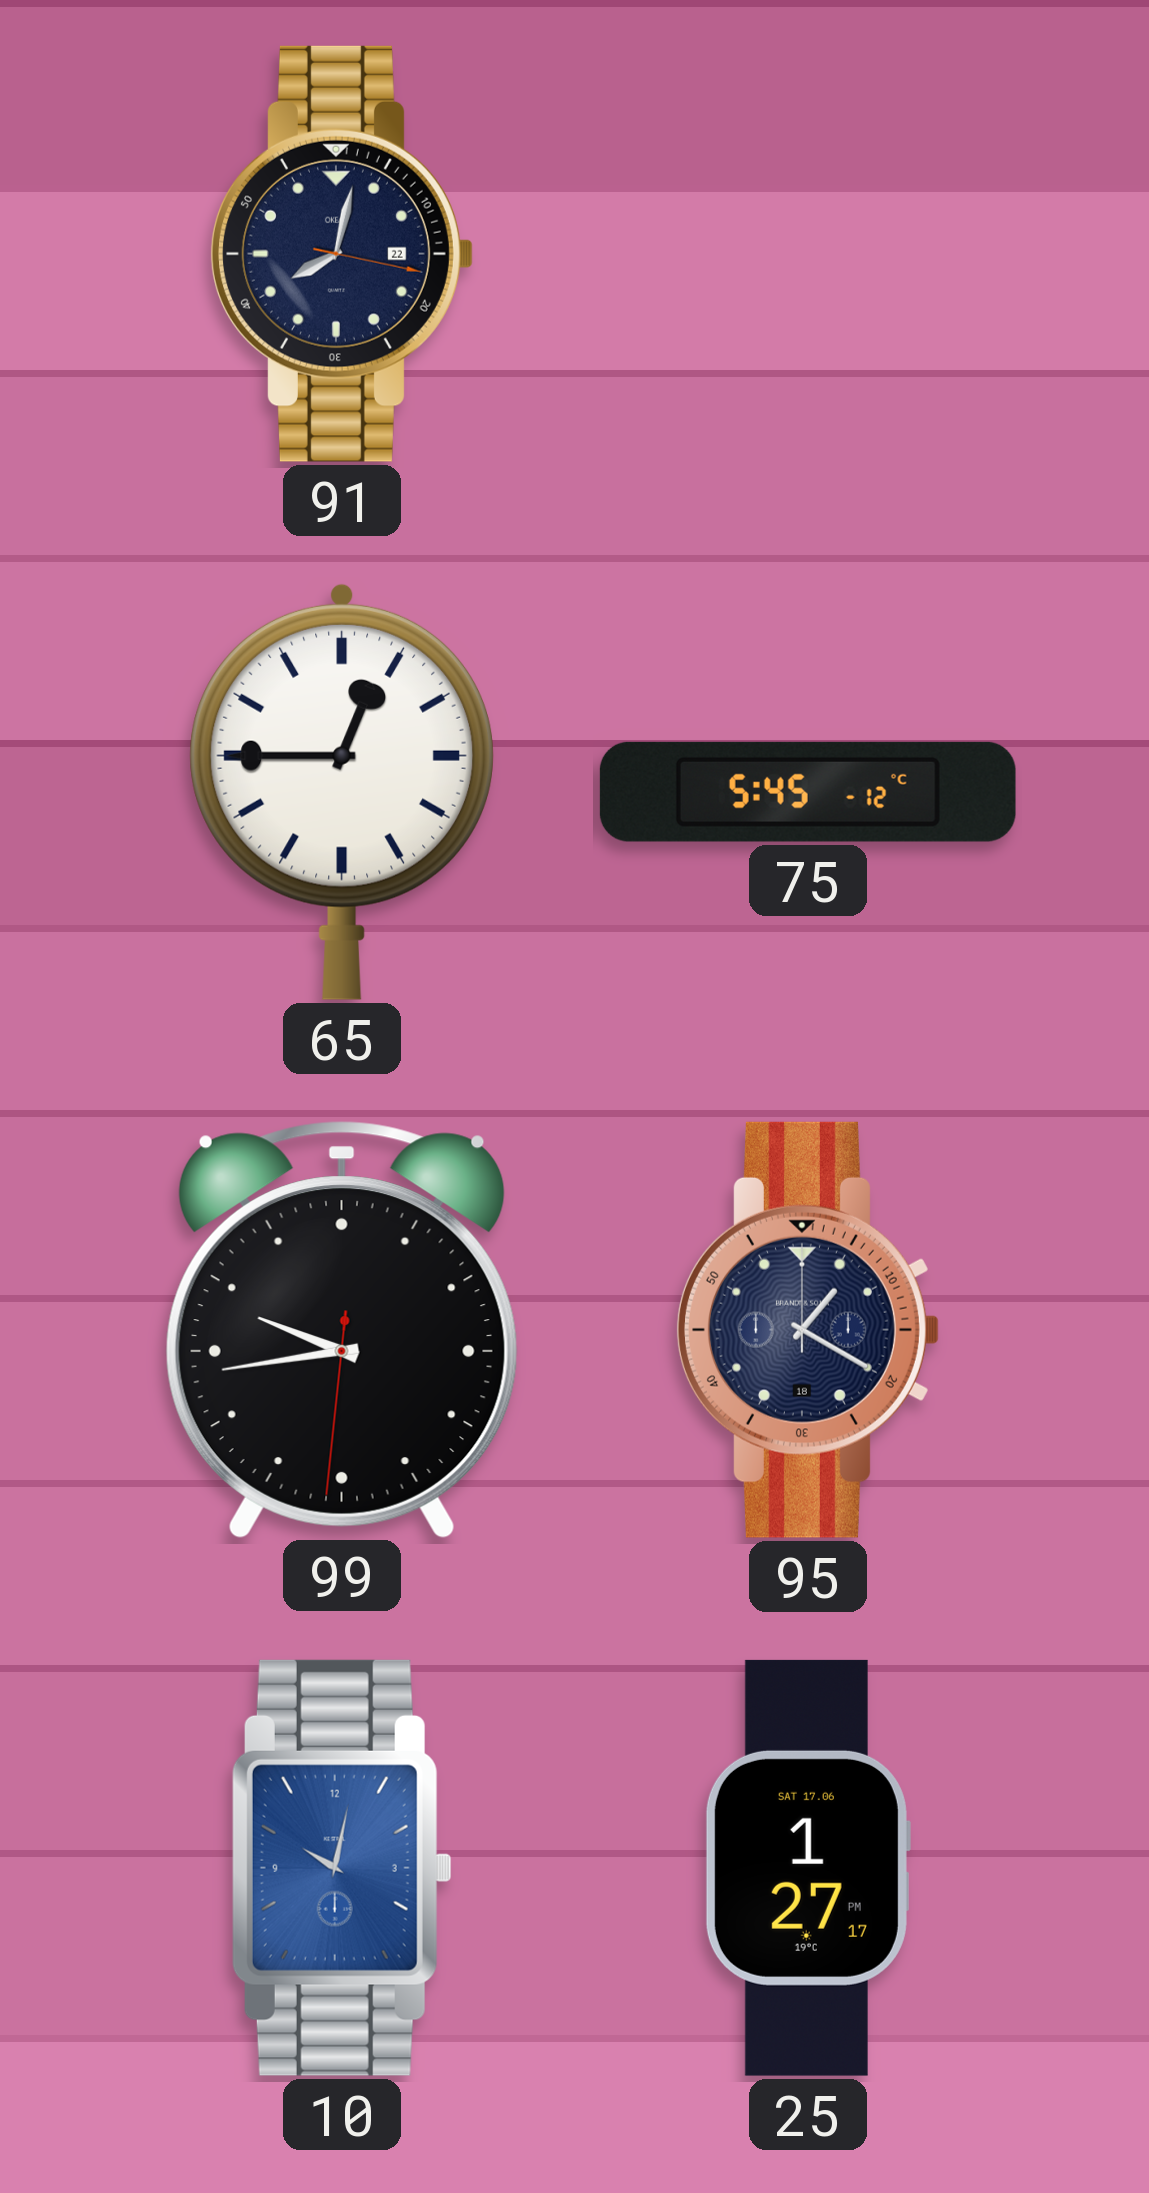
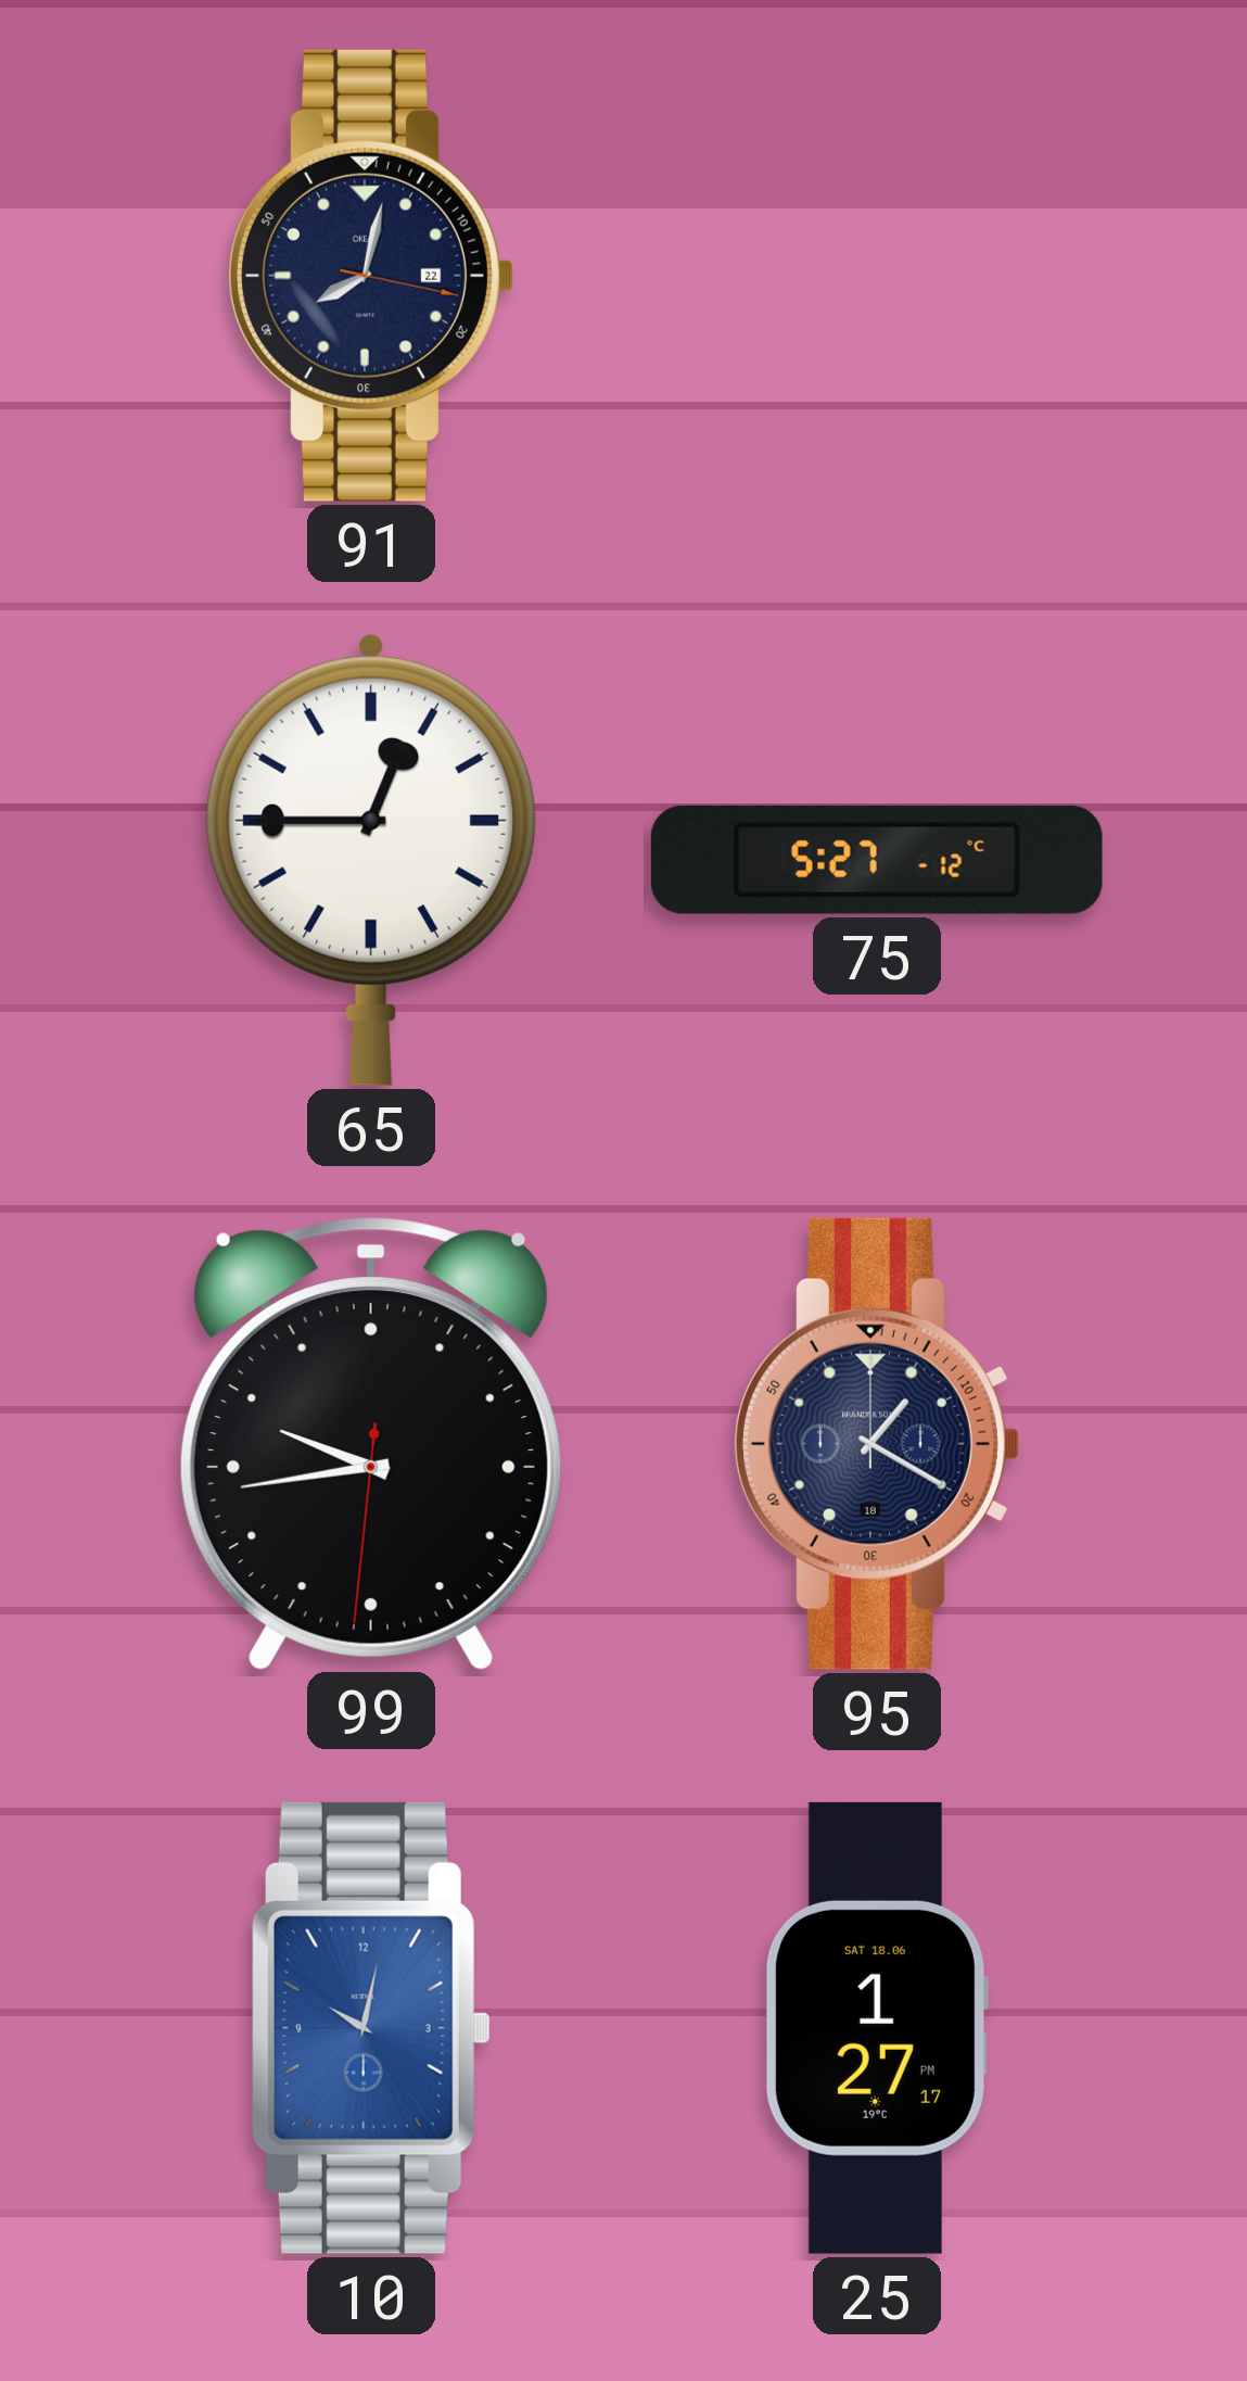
75: 5:45 -> 5:27 (877, 860)
25 date: SAT 17.06 -> SAT 18.06 (876, 2028)
